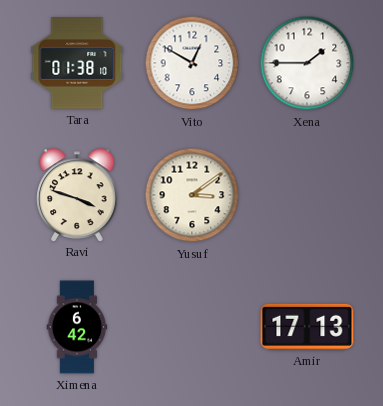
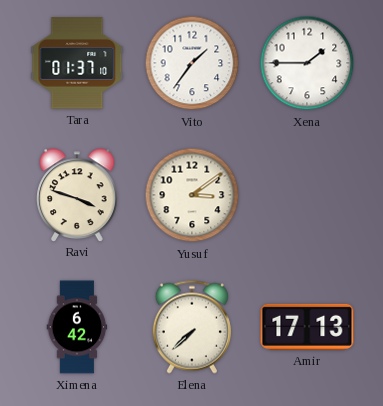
Tara: 01:38 -> 01:37 (77, 63)
Vito: 12:50 -> 1:36 (192, 63)
Elena: none -> 7:38 (192, 327)
